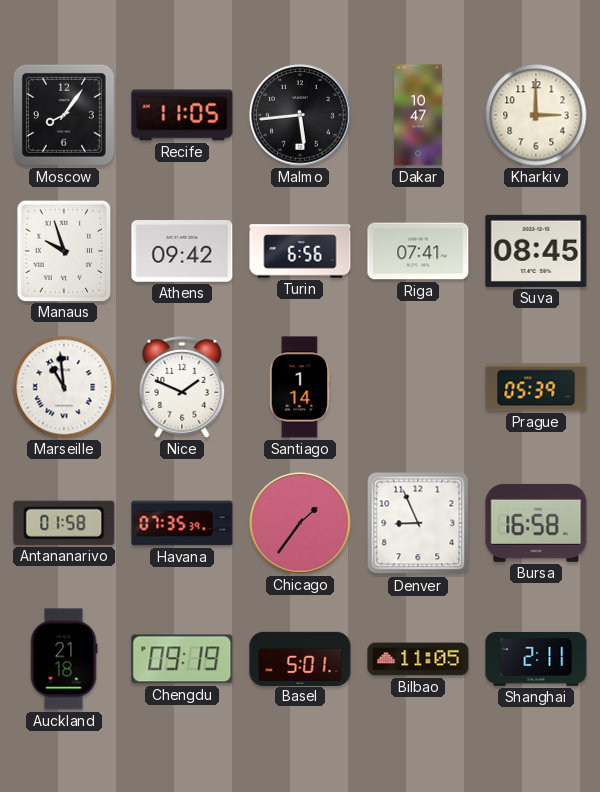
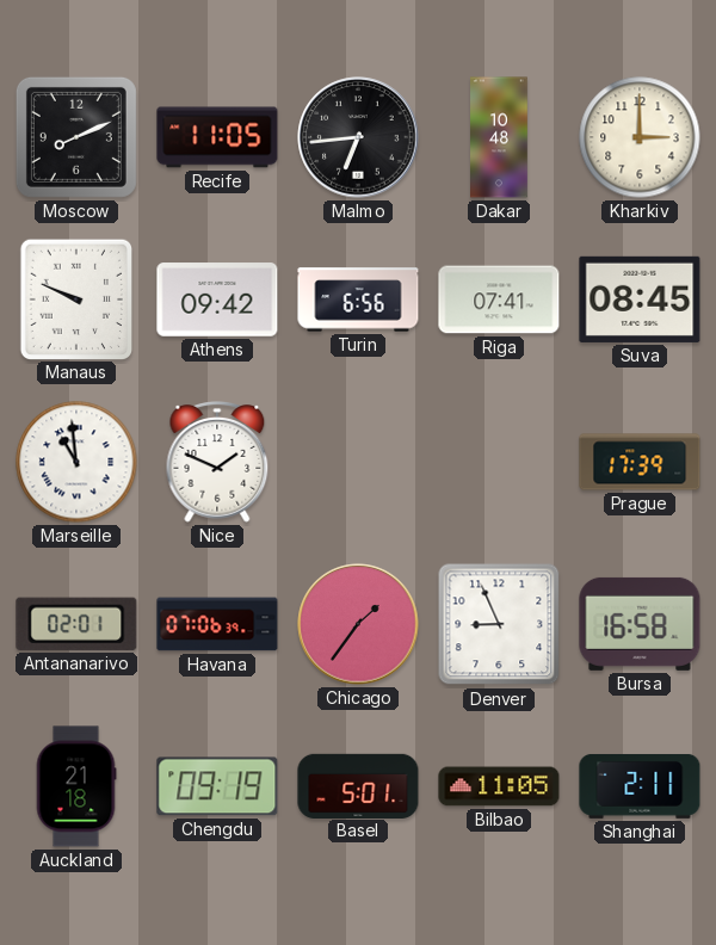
Moscow: 8:06 -> 8:11 (76, 137)
Malmo: 5:44 -> 6:44 (358, 137)
Dakar: 10:47 -> 10:48 (499, 137)
Manaus: 9:57 -> 9:49 (75, 298)
Santiago: 1:14 -> none (300, 387)
Prague: 05:39 -> 17:39 (640, 462)
Antananarivo: 01:58 -> 02:01 (76, 624)
Havana: 07:35 -> 07:06 (217, 624)
